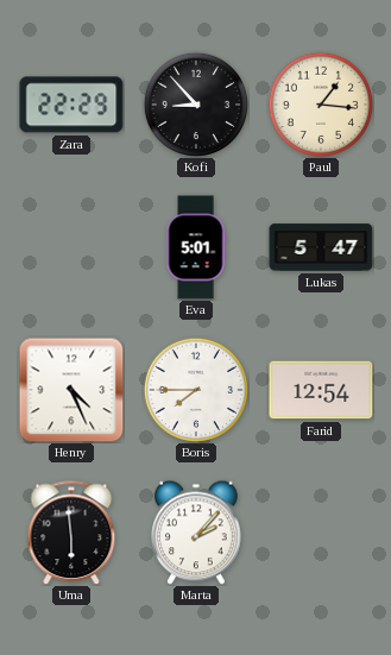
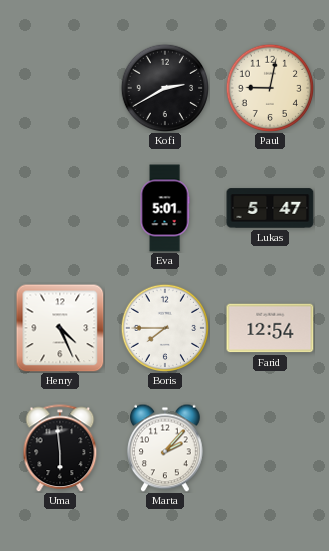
Zara: 22:29 -> none (71, 105)
Kofi: 8:53 -> 2:40 (164, 87)
Paul: 1:16 -> 9:02 (269, 87)
